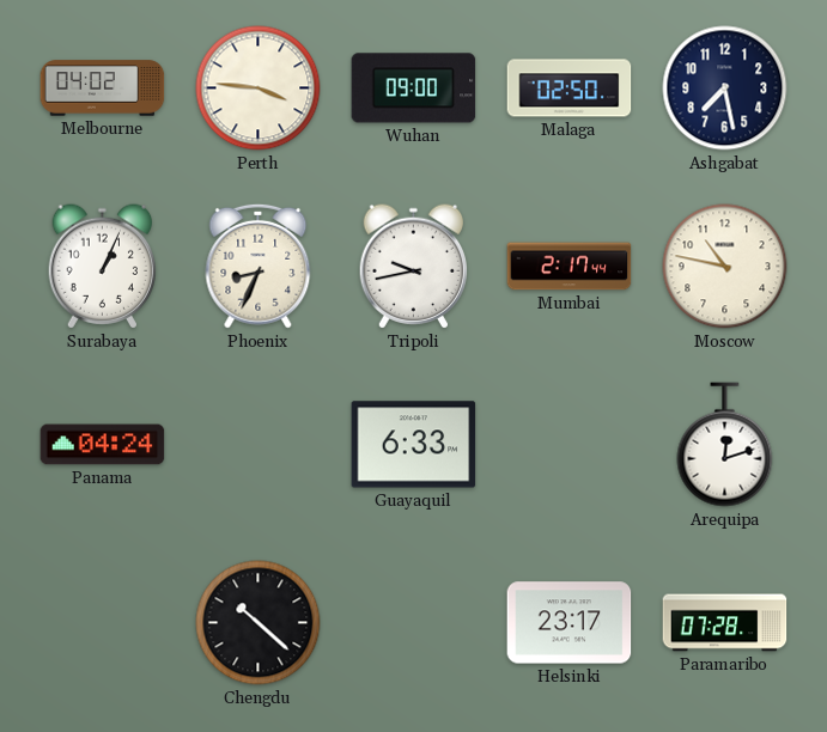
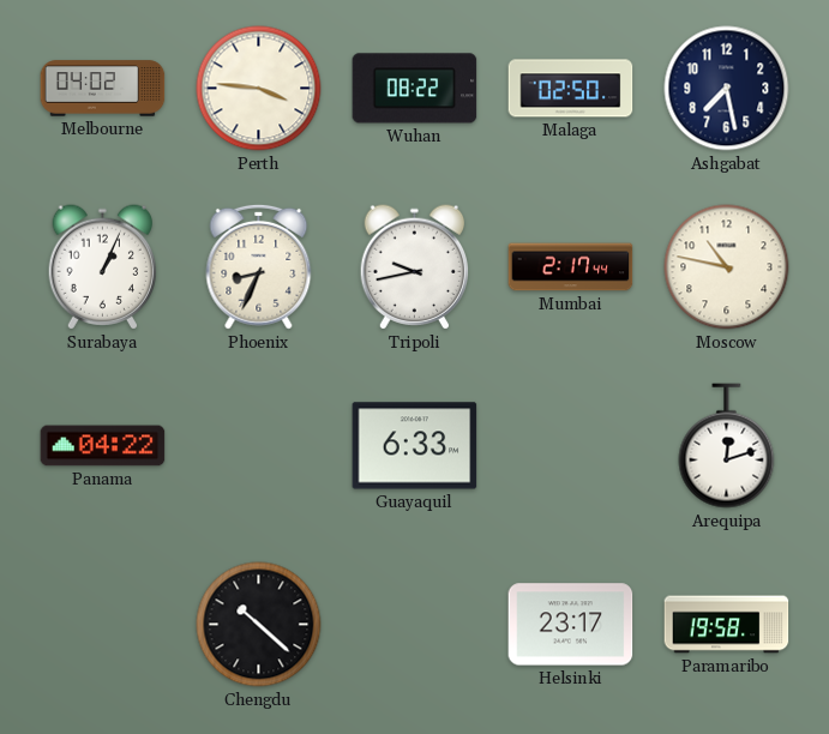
Wuhan: 09:00 -> 08:22 (415, 89)
Panama: 04:24 -> 04:22 (103, 446)
Paramaribo: 07:28 -> 19:58 (727, 625)
